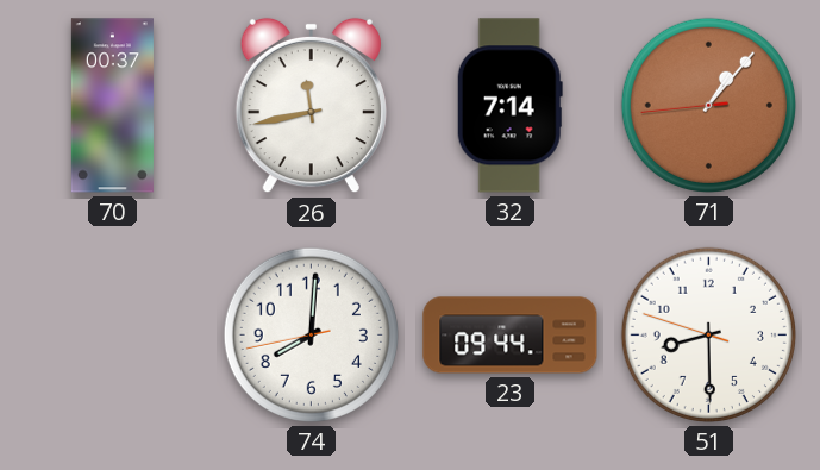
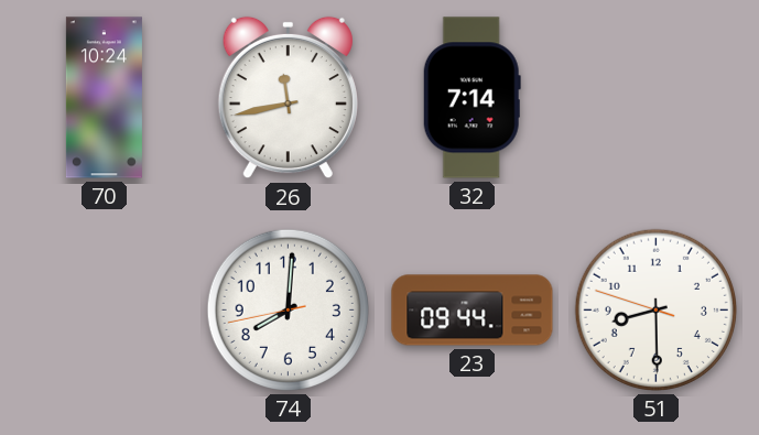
70: 00:37 -> 10:24 (104, 98)
71: 1:06 -> none (708, 105)
